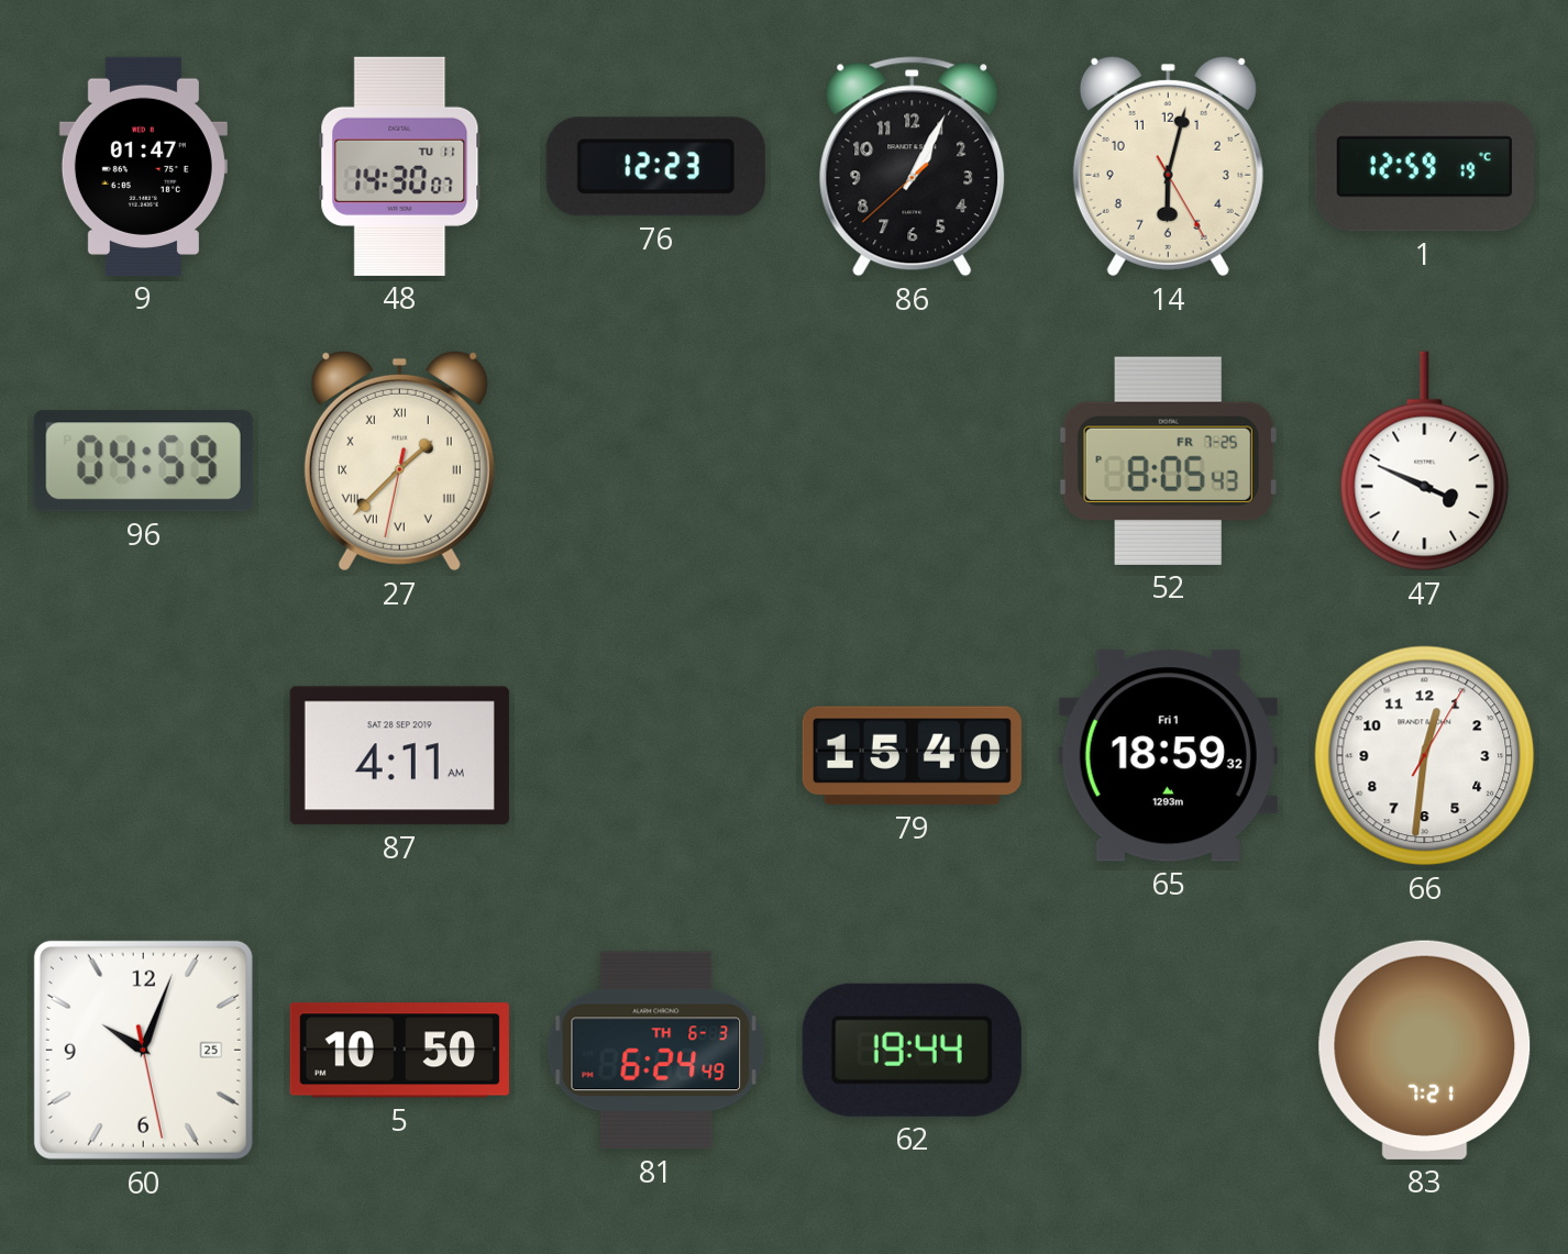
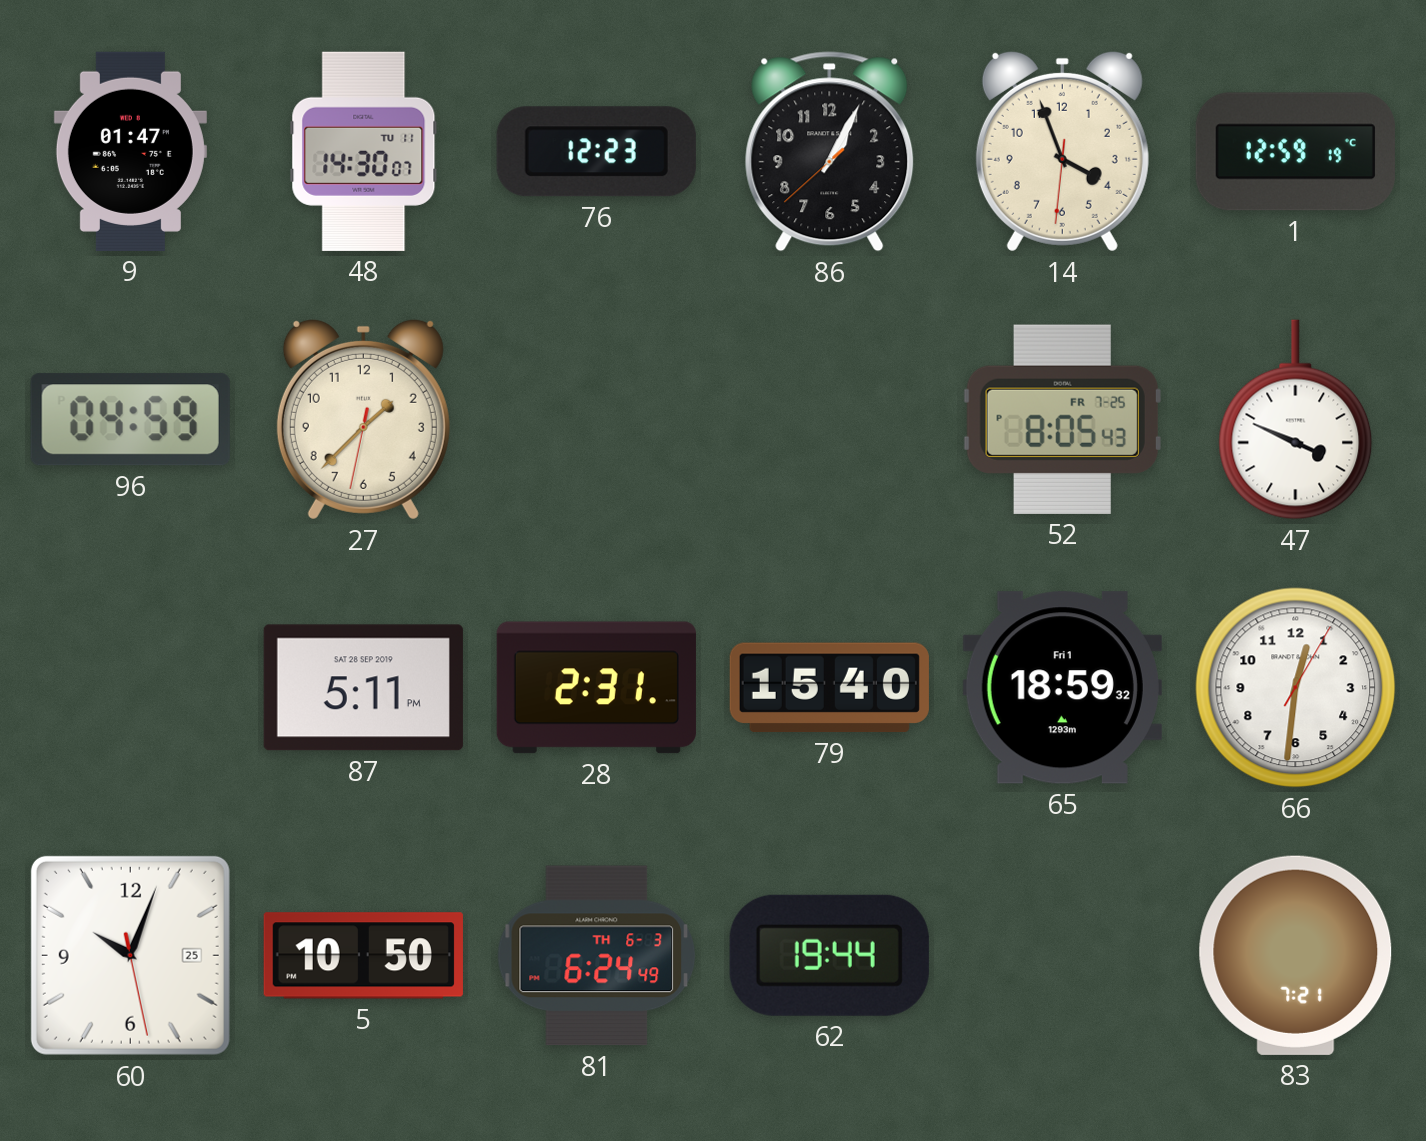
14: 6:02 -> 3:56 (1062, 151)
27 numerals: Roman -> Arabic (363, 419)
87: 4:11 -> 5:11 (363, 688)
28: none -> 2:31 (596, 688)
